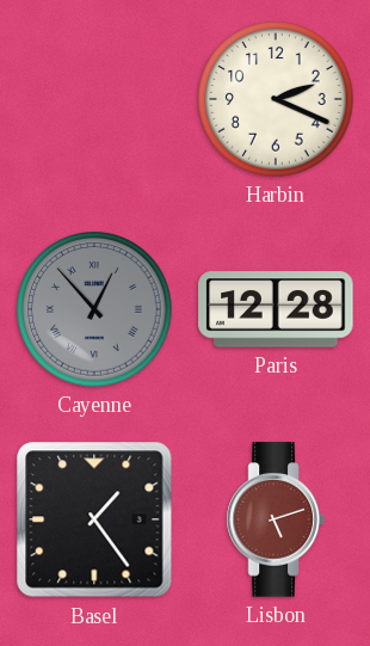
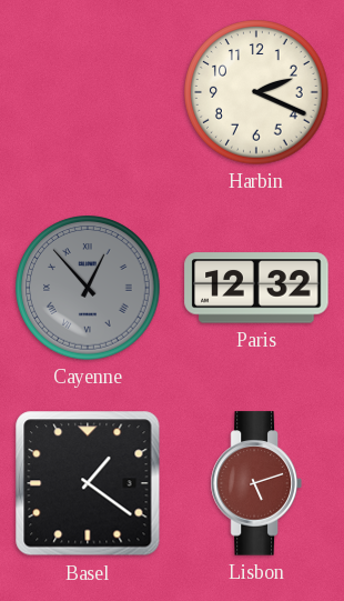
Paris: 12:28 -> 12:32 (256, 288)
Basel: 1:24 -> 1:21 (88, 483)
